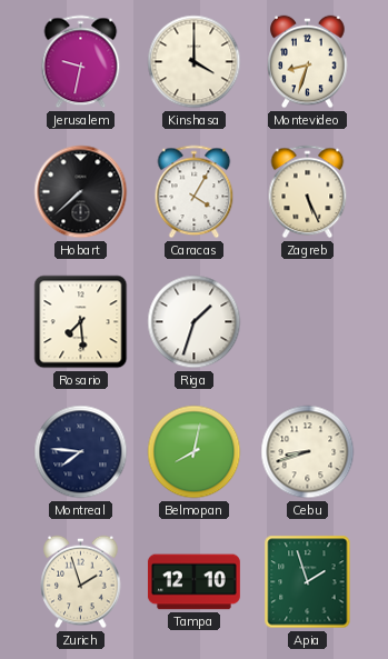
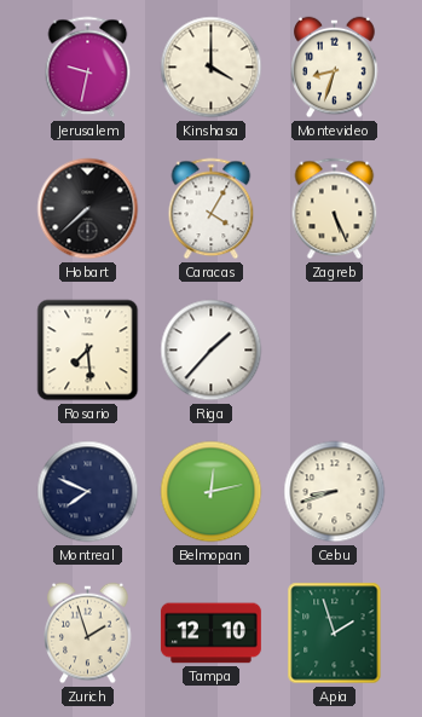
Riga: 1:33 -> 1:37 (212, 351)
Montreal: 7:46 -> 7:49 (88, 492)
Belmopan: 8:02 -> 12:13 (212, 492)
